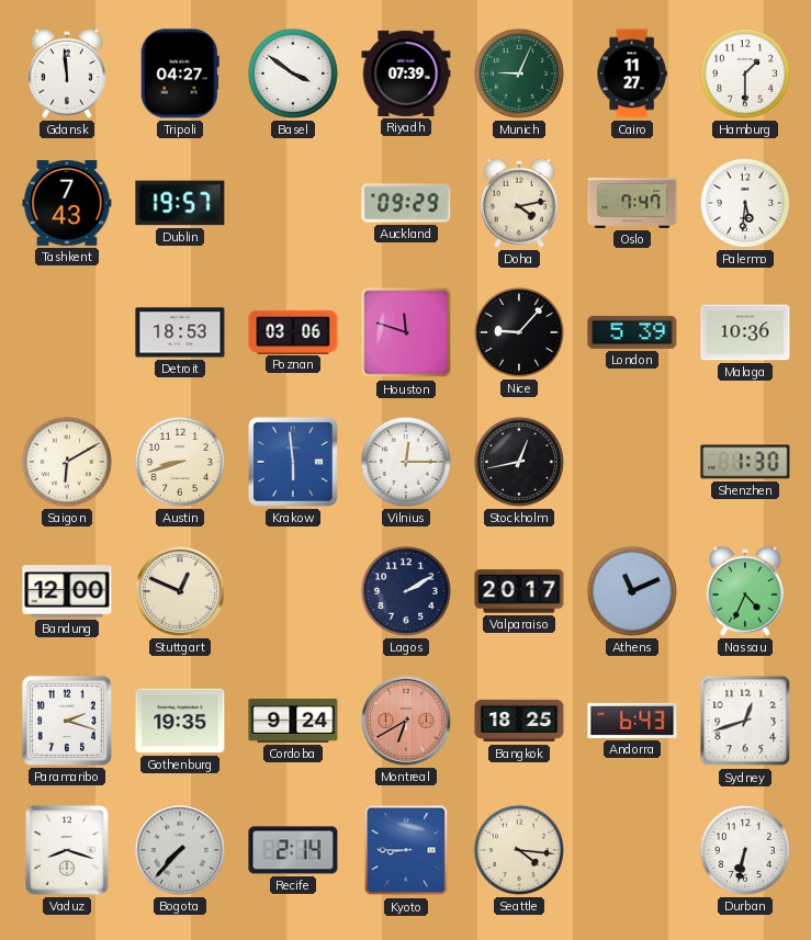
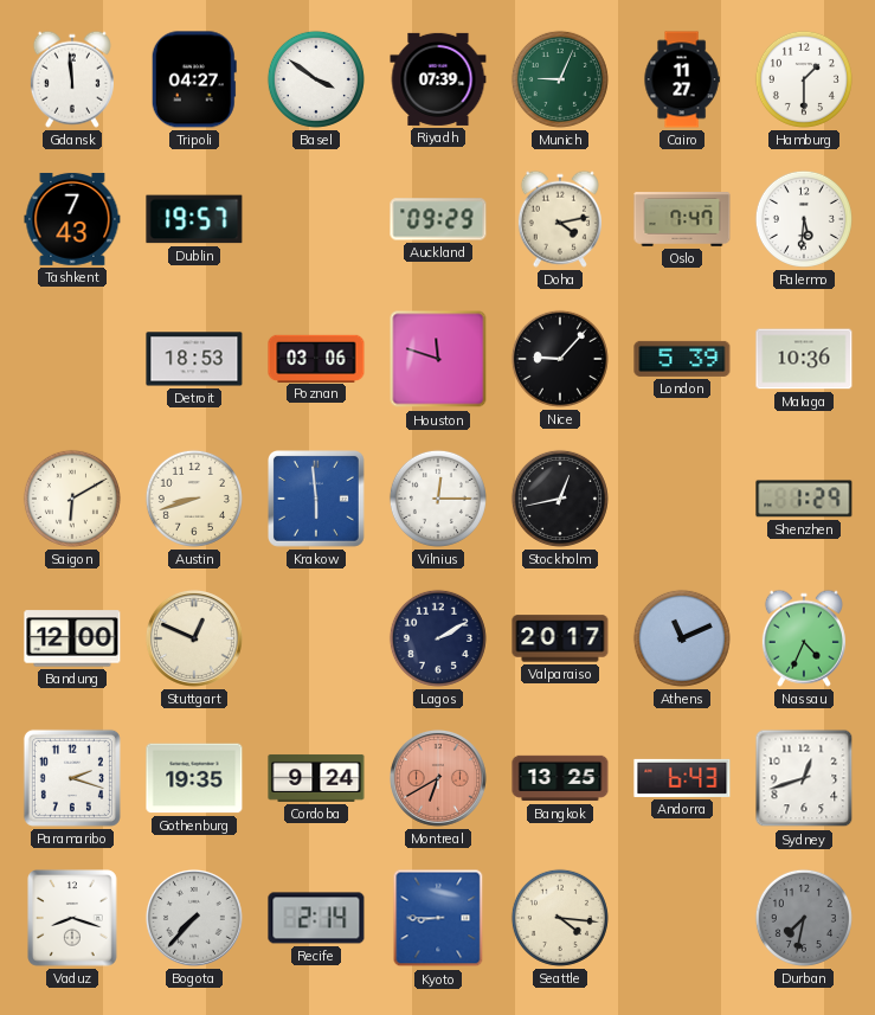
Shenzhen: 1:30 -> 1:29 (804, 499)
Bangkok: 18:25 -> 13:25 (560, 778)
Durban: 6:32 -> 7:32 (804, 918)
Durban dial: white -> grey (804, 918)
